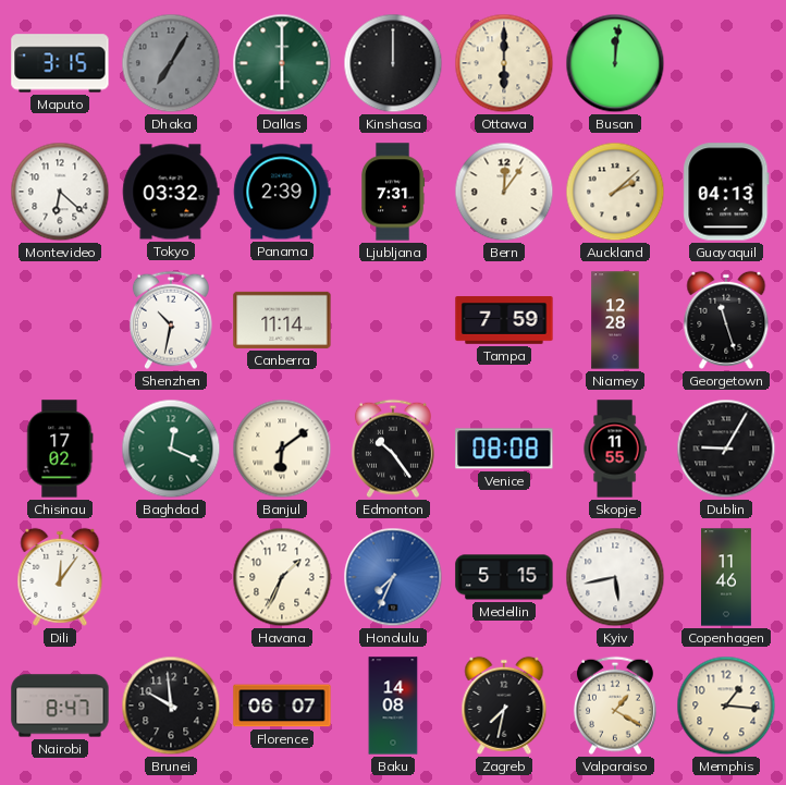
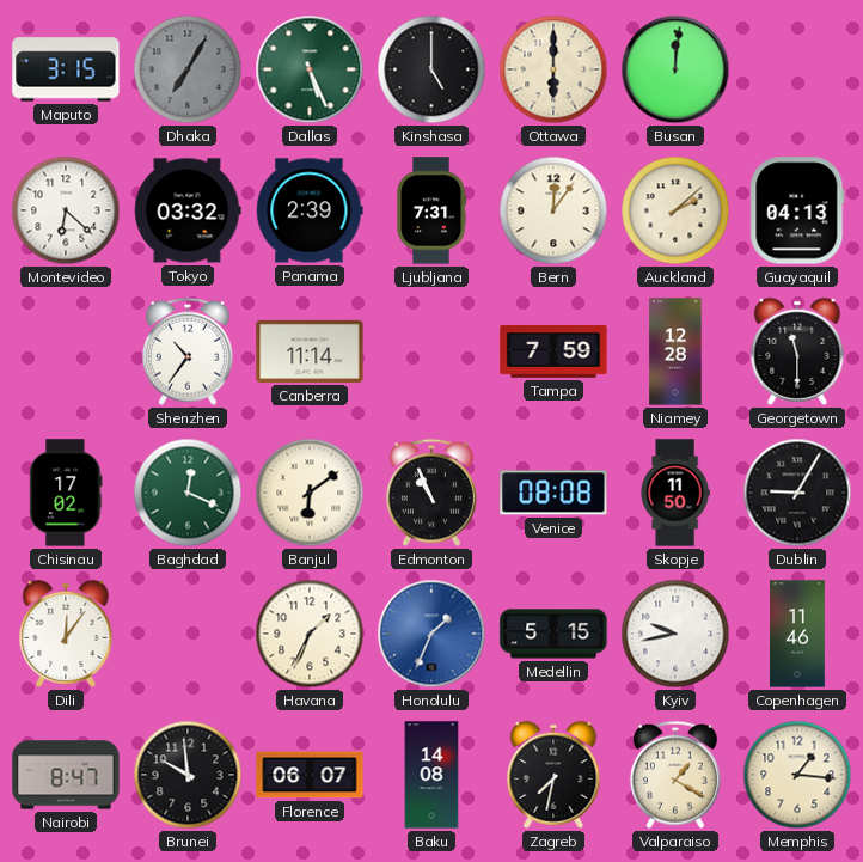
Dallas: 6:00 -> 5:26 (310, 69)
Kinshasa: 12:00 -> 5:00 (431, 69)
Shenzhen: 10:32 -> 10:36 (188, 351)
Georgetown: 11:27 -> 11:30 (797, 351)
Edmonton: 10:24 -> 10:56 (431, 493)
Skopje: 11:55 -> 11:50 (675, 493)
Honolulu: 7:34 -> 1:34 (431, 634)
Kyiv: 5:43 -> 9:43 (675, 634)
